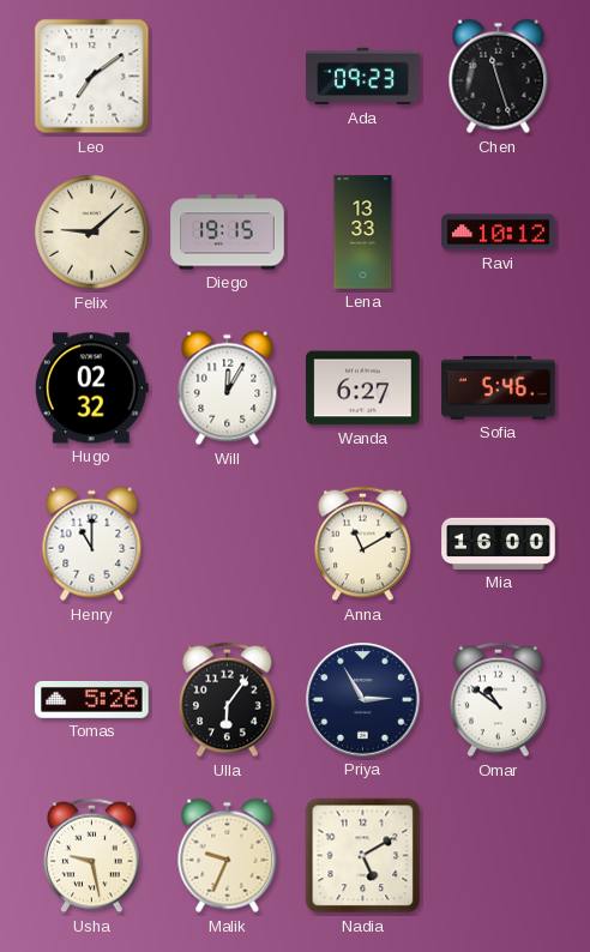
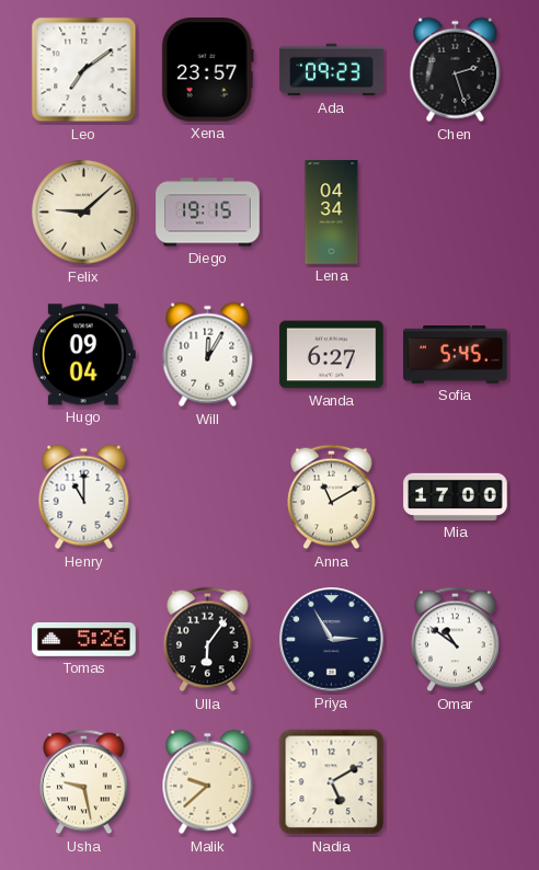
Xena: none -> 23:57 (207, 70)
Chen: 11:27 -> 2:27 (456, 70)
Lena: 13:33 -> 04:34 (332, 213)
Ravi: 10:12 -> none (499, 233)
Hugo: 02:32 -> 09:04 (83, 355)
Sofia: 5:46 -> 5:45 (456, 355)
Mia: 16:00 -> 17:00 (456, 496)
Malik: 9:34 -> 9:38 (208, 782)
